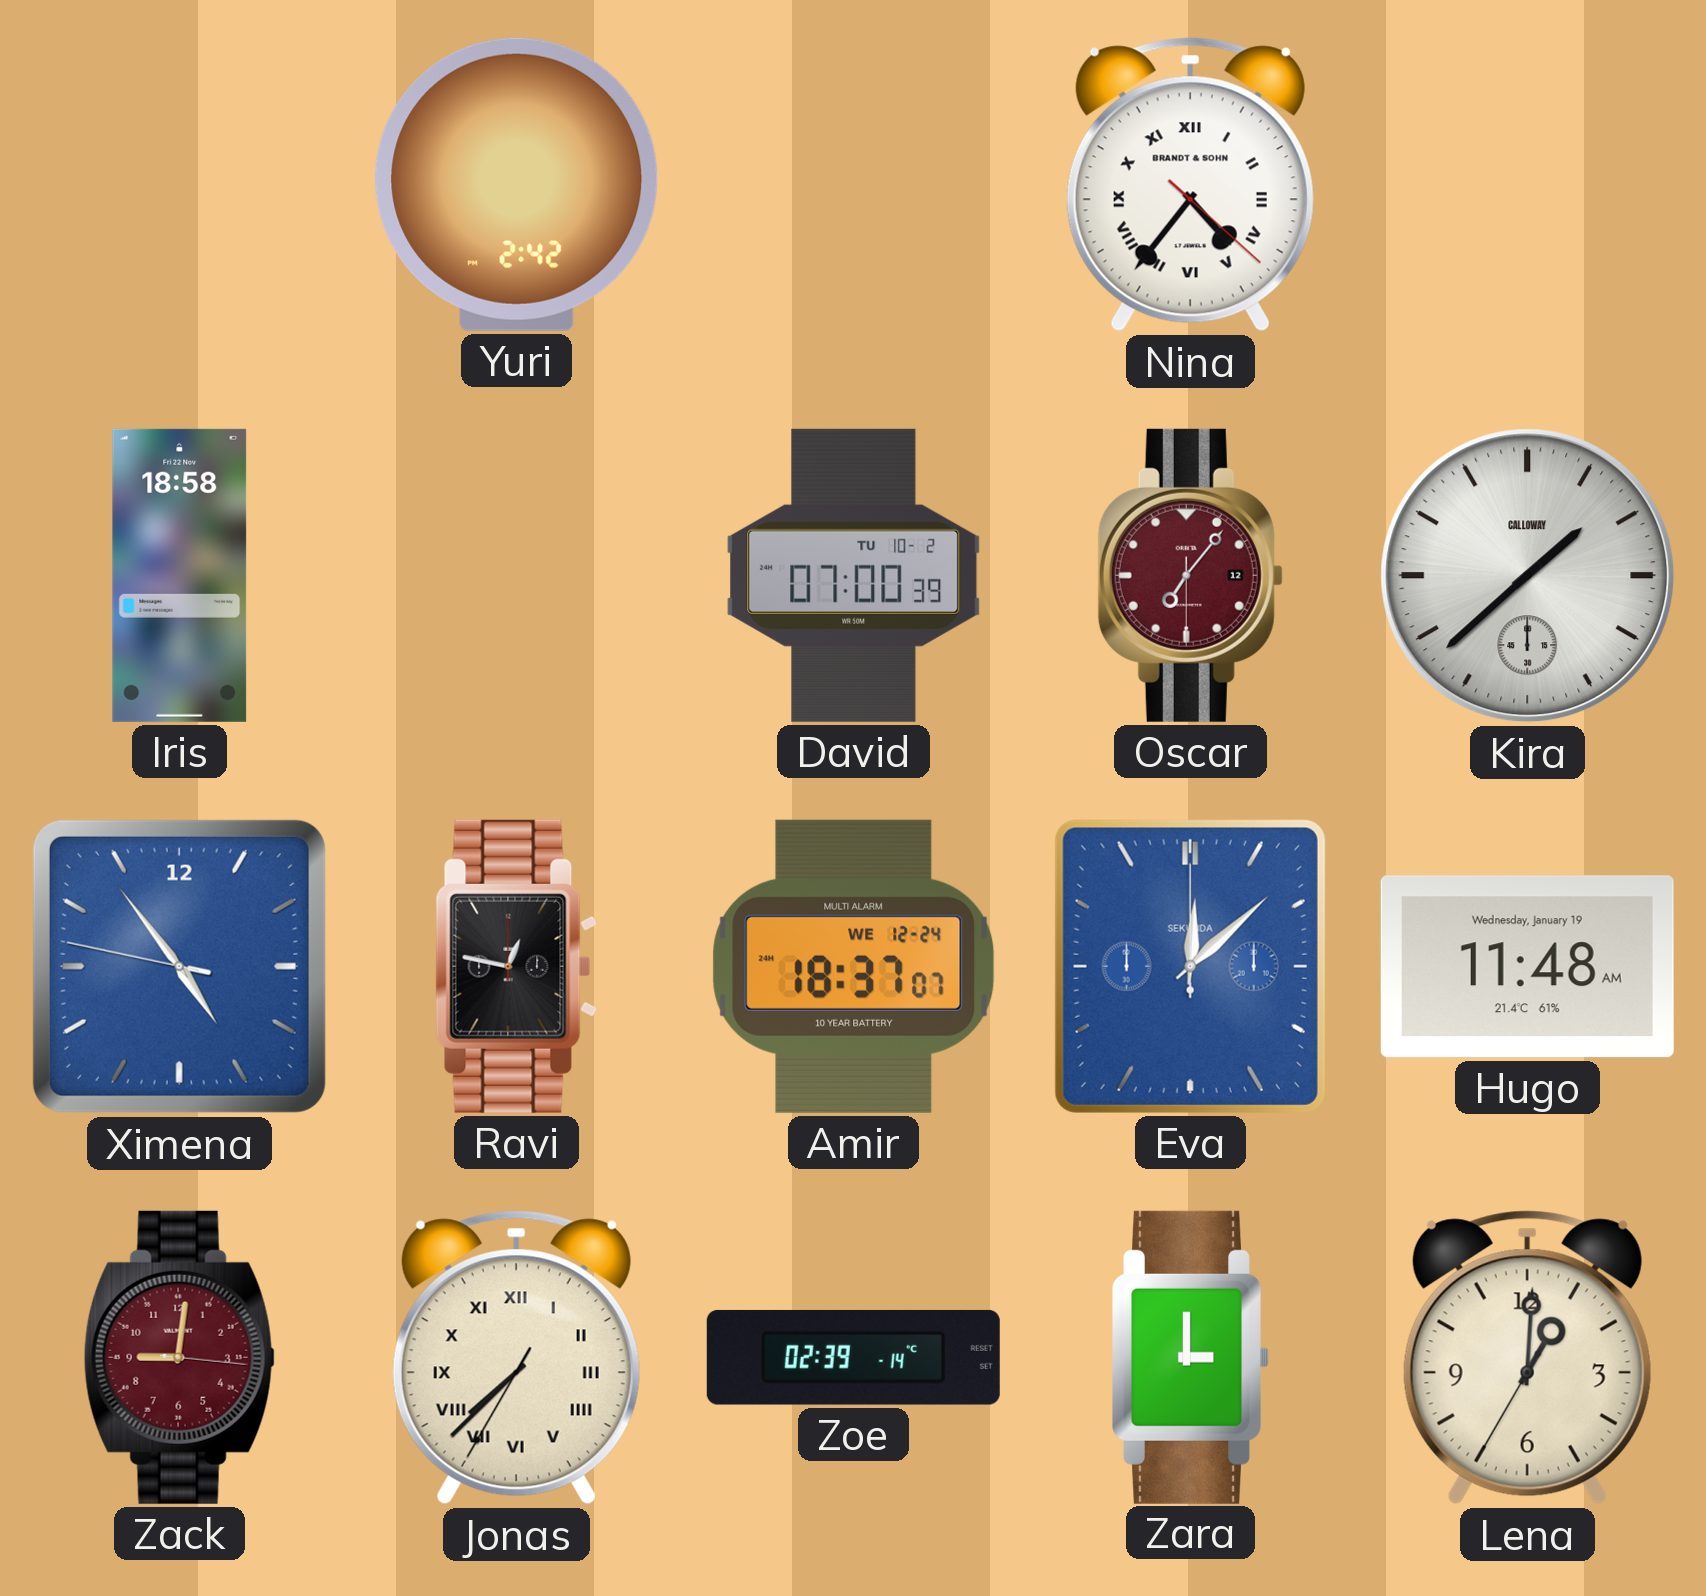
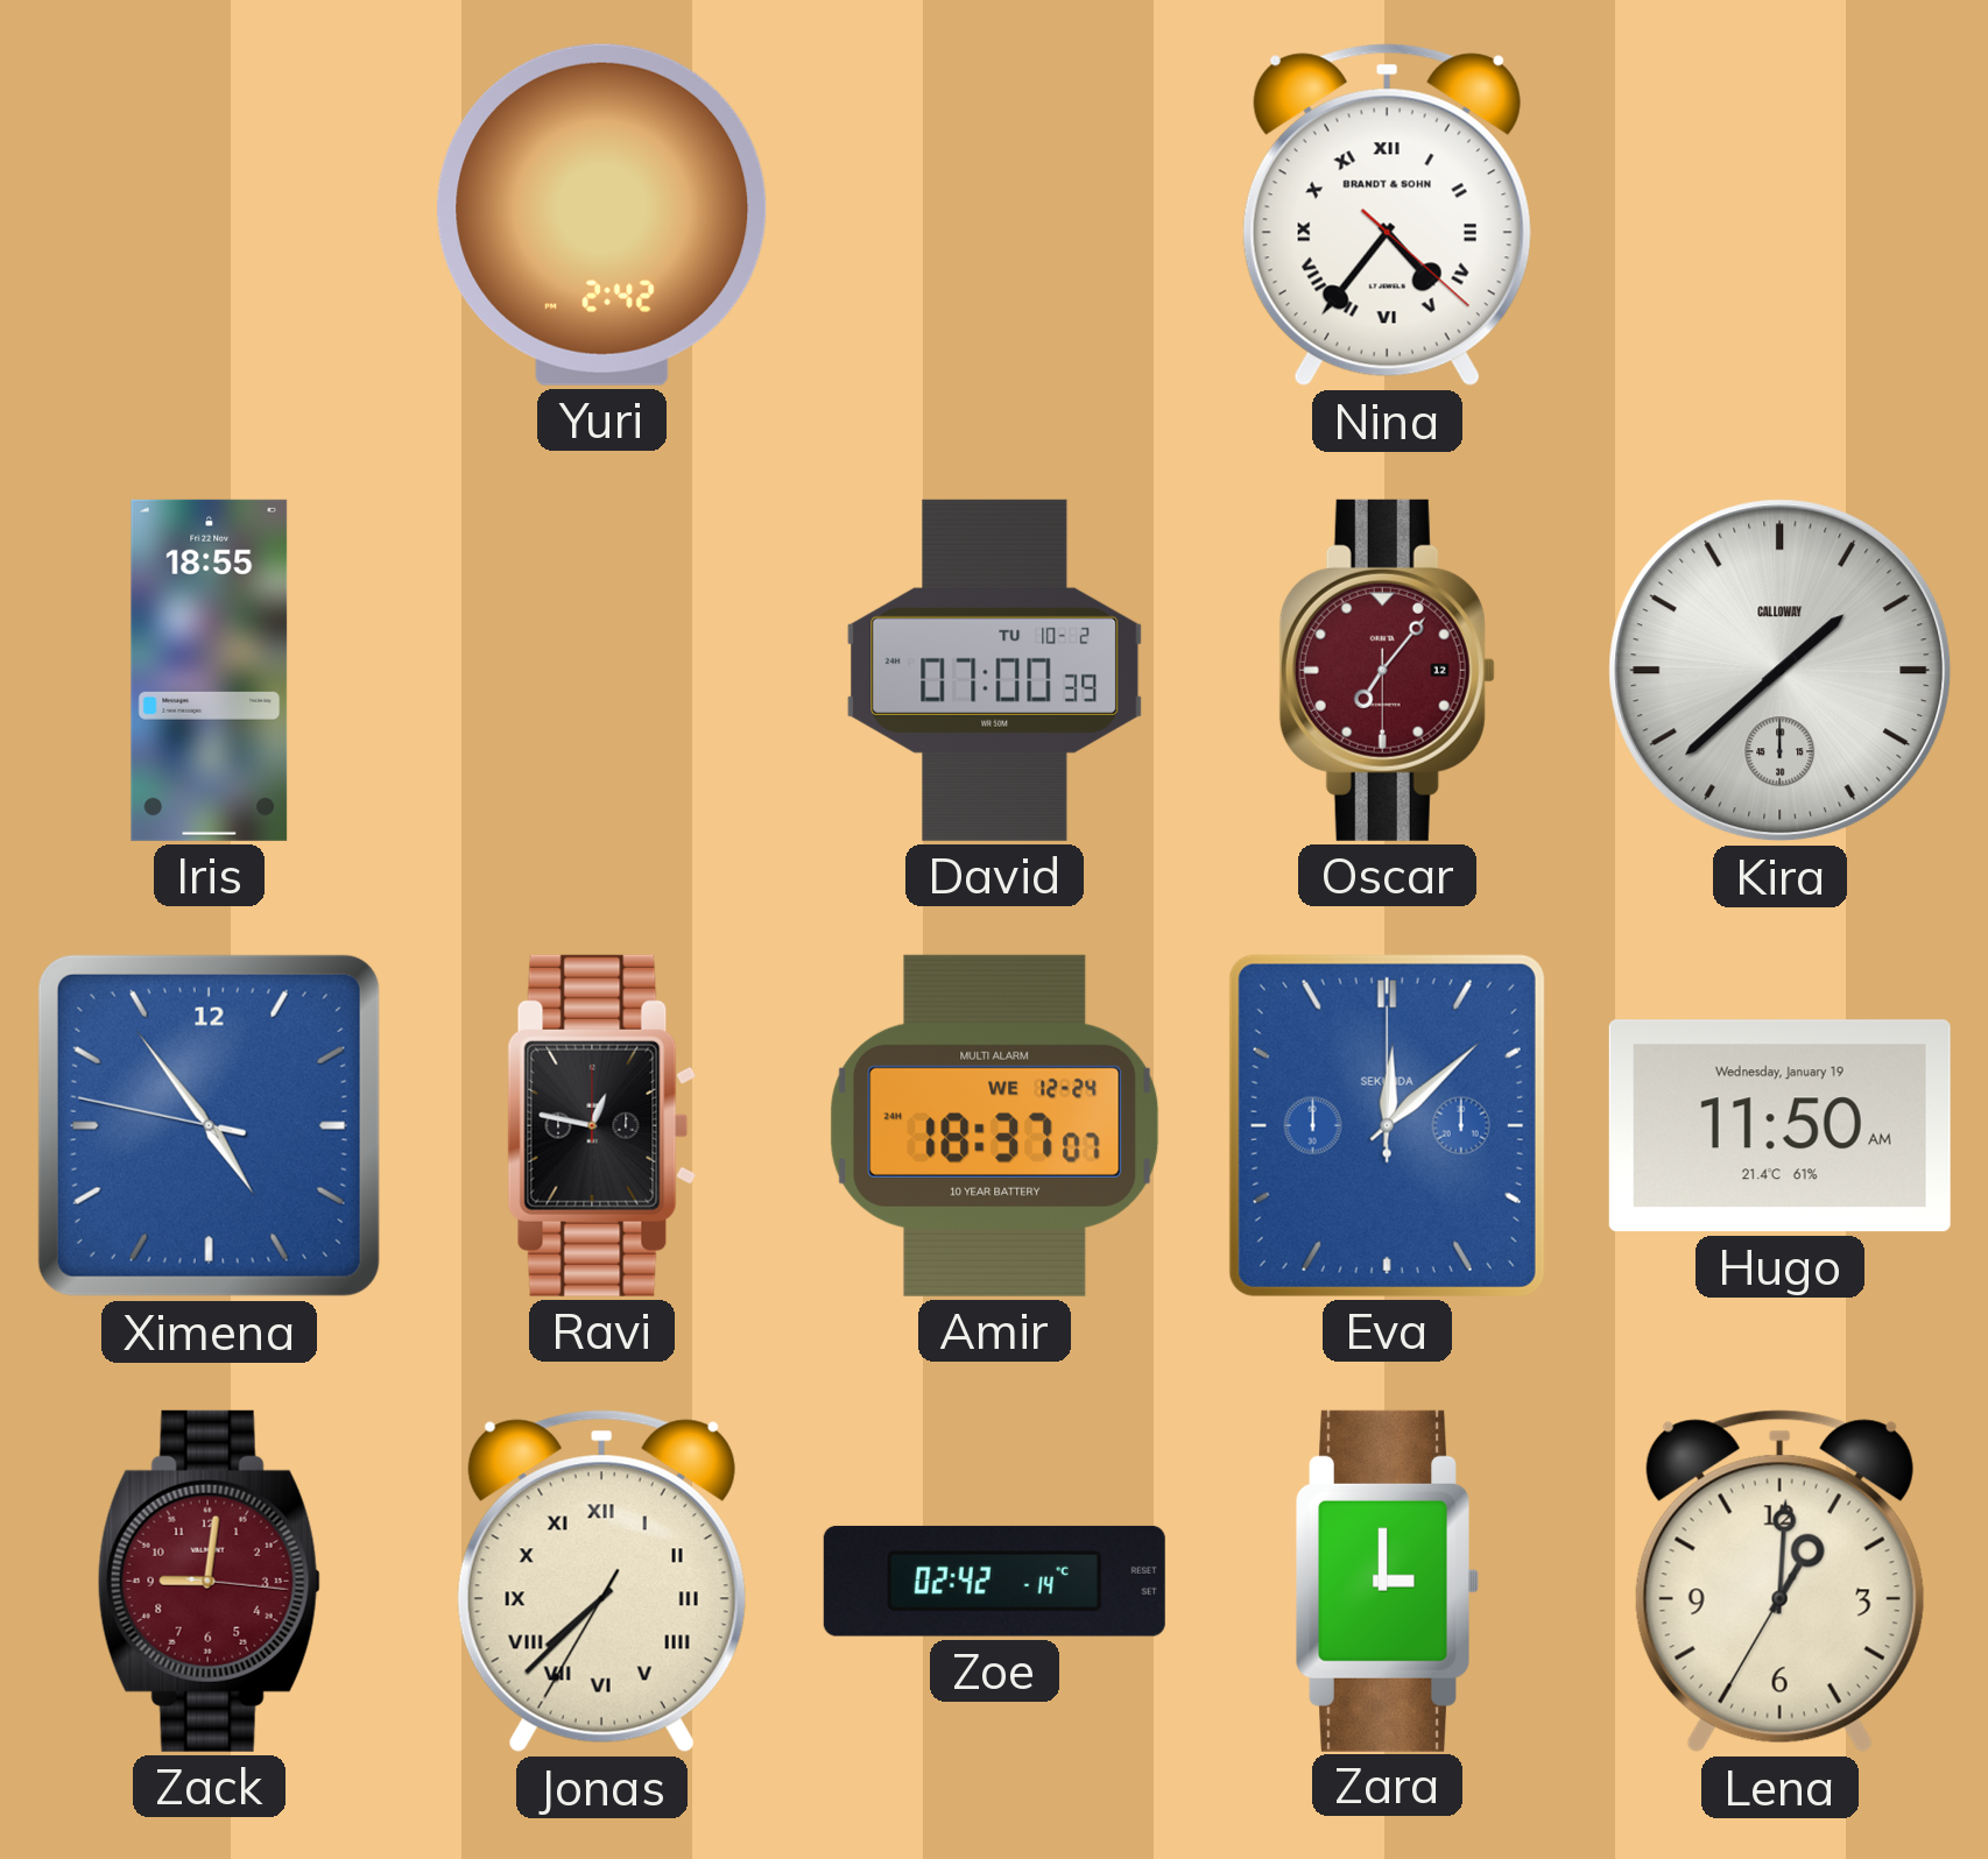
Iris: 18:58 -> 18:55 (210, 670)
Hugo: 11:48 -> 11:50 (1779, 1126)
Zoe: 02:39 -> 02:42 (994, 1581)
